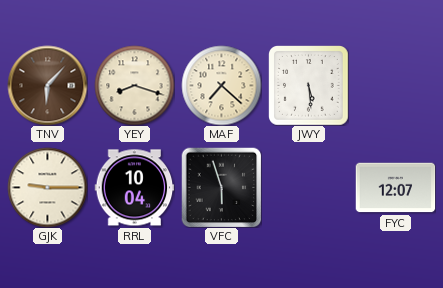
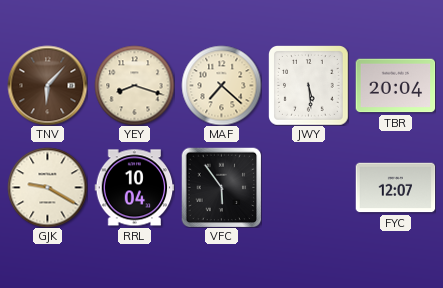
TBR: none -> 20:04 (395, 86)
GJK: 9:15 -> 9:20 (47, 187)
VFC: 5:57 -> 5:54 (221, 187)
